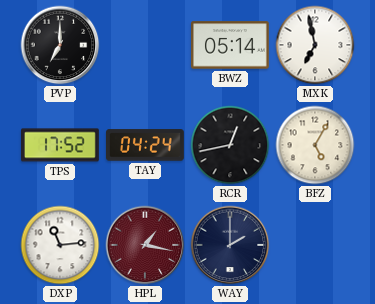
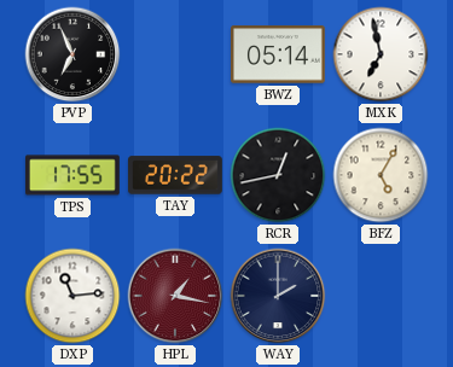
PVP: 7:00 -> 6:56 (72, 54)
TPS: 17:52 -> 17:55 (74, 175)
TAY: 04:24 -> 20:22 (176, 175)
